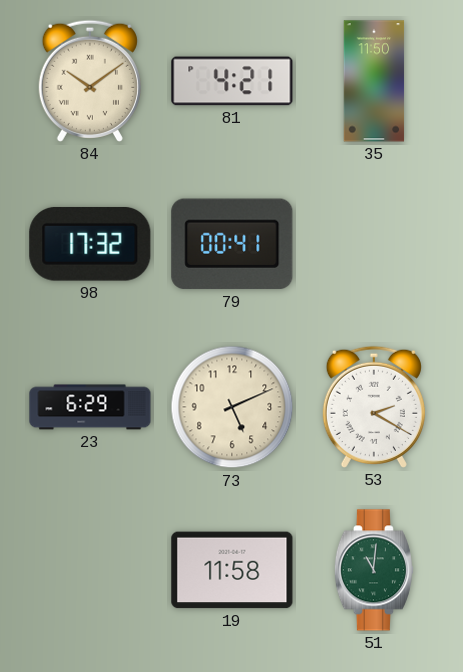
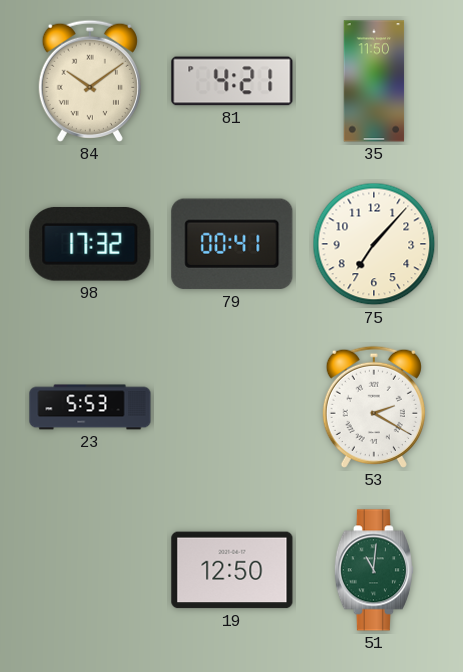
75: none -> 7:07 (374, 244)
23: 6:29 -> 5:53 (90, 407)
73: 5:11 -> none (232, 407)
19: 11:58 -> 12:50 (232, 570)
